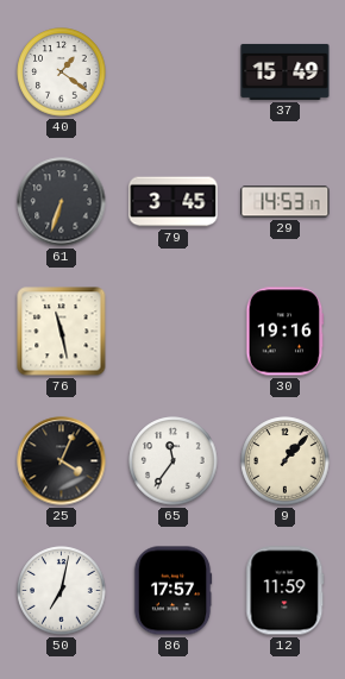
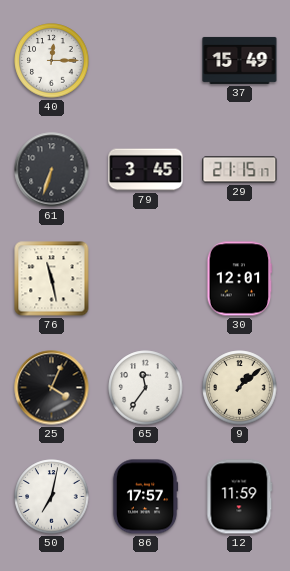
40: 1:21 -> 12:15 (52, 61)
29: 14:53 -> 21:15 (240, 170)
30: 19:16 -> 12:01 (240, 279)
9: 1:07 -> 1:08 (240, 388)
